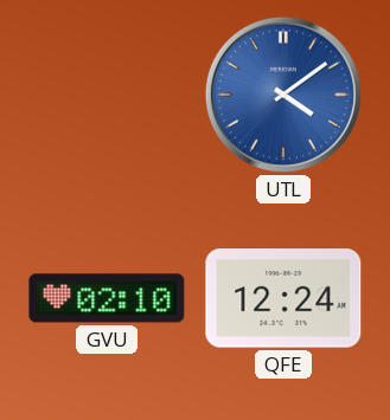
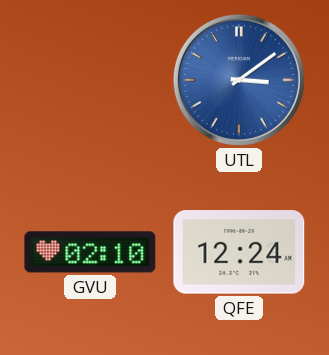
UTL: 4:09 -> 3:09 (239, 80)
